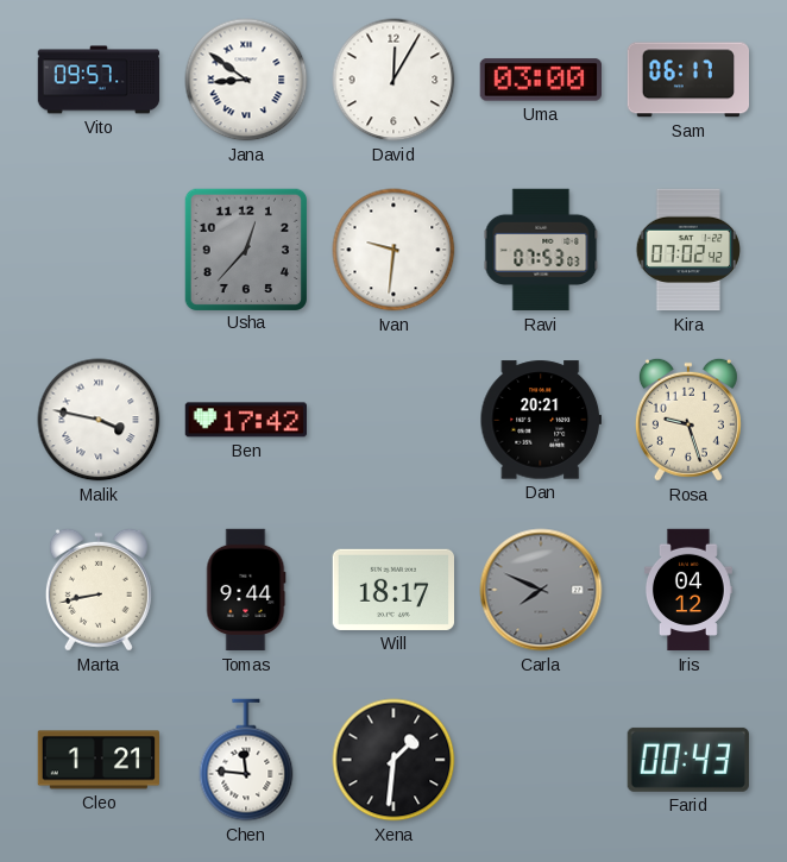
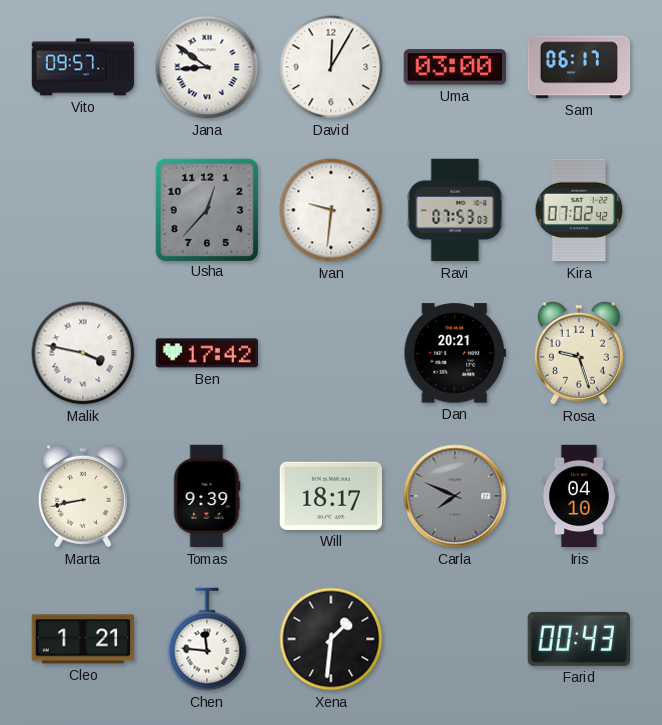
Tomas: 9:44 -> 9:39 (207, 496)
Iris: 04:12 -> 04:10 (579, 496)
